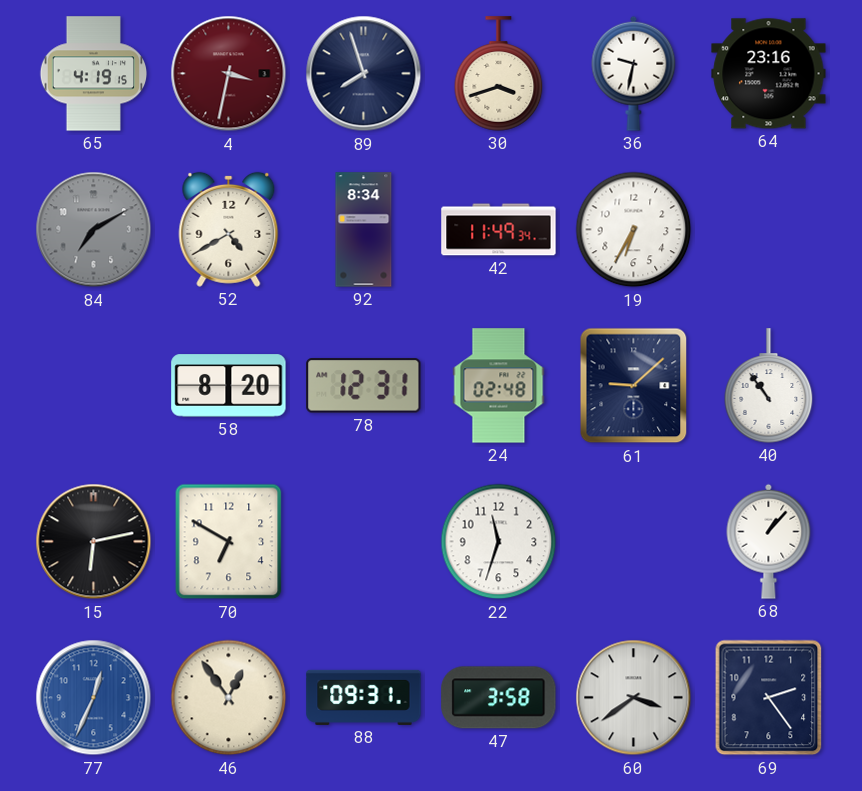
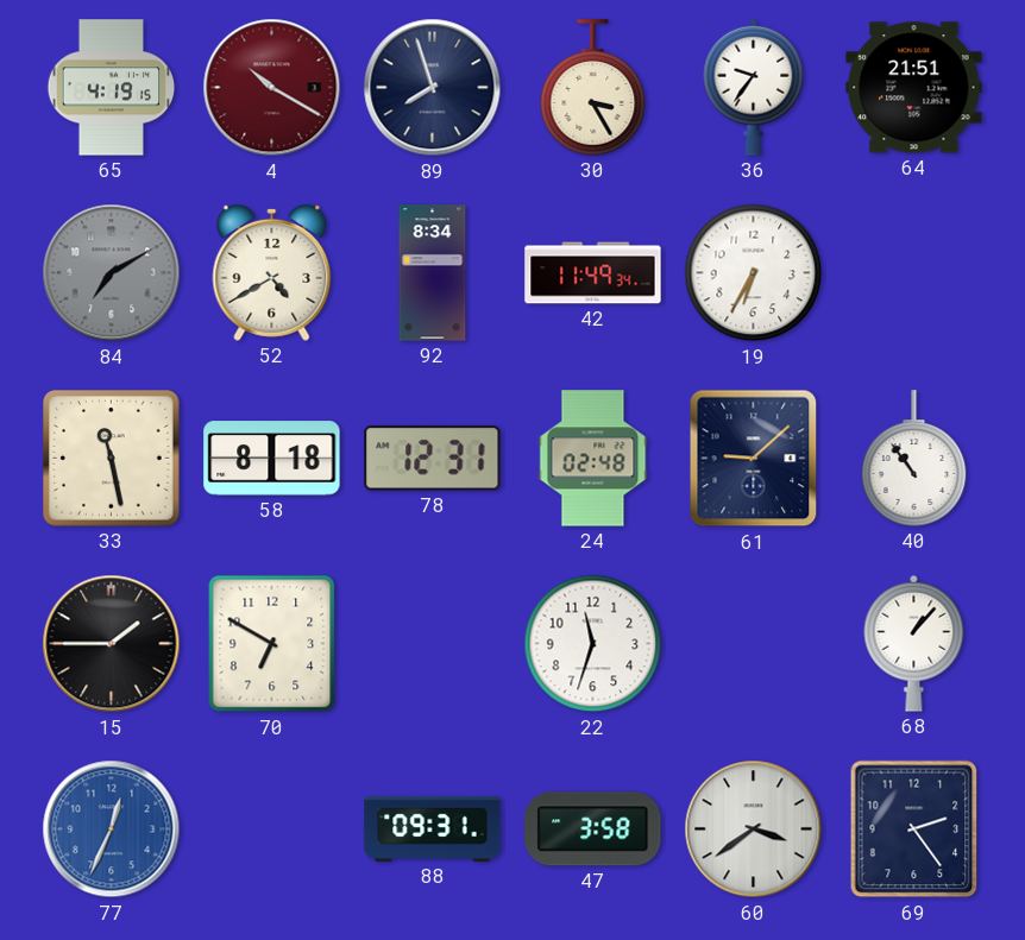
4: 3:32 -> 10:20 (272, 88)
30: 3:42 -> 3:25 (593, 88)
36: 9:32 -> 9:36 (754, 87)
64: 23:16 -> 21:51 (914, 88)
33: none -> 11:28 (112, 459)
58: 8:20 -> 8:18 (272, 459)
15: 6:13 -> 1:45 (112, 644)
46: 12:54 -> none (229, 698)
